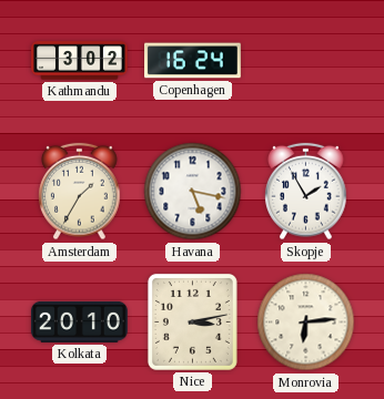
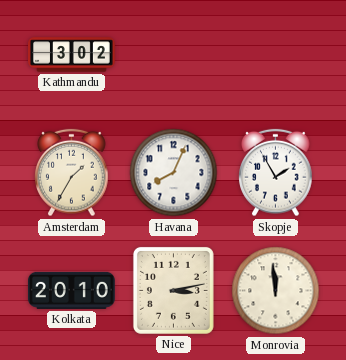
Copenhagen: 16:24 -> none (193, 61)
Havana: 5:17 -> 8:04 (174, 173)
Monrovia: 6:14 -> 11:59 (276, 291)
